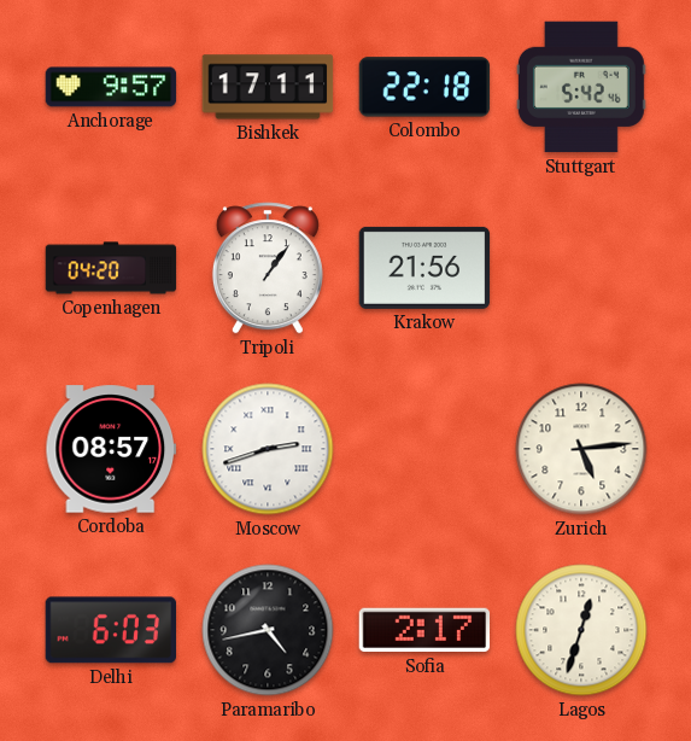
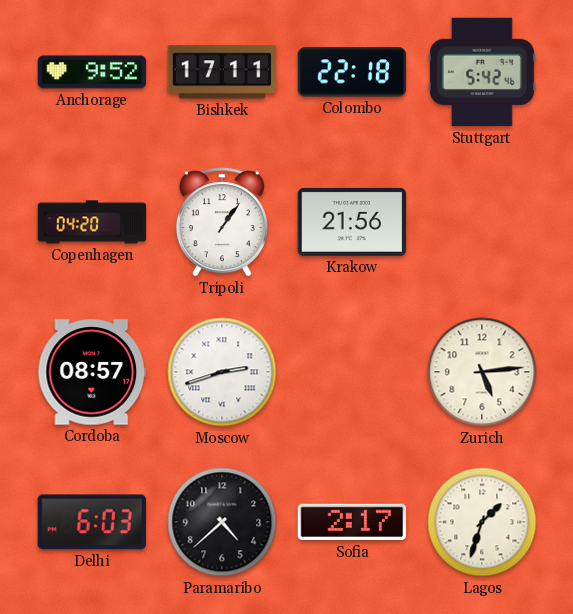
Anchorage: 9:57 -> 9:52 (92, 72)
Paramaribo: 4:43 -> 4:38 (222, 522)
Lagos: 12:33 -> 1:33 (482, 522)
